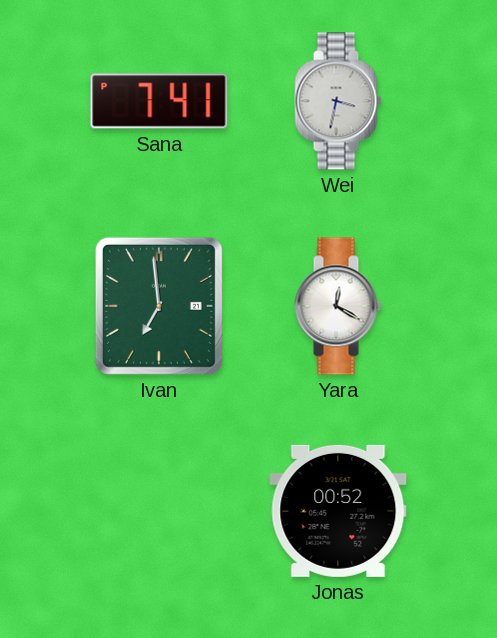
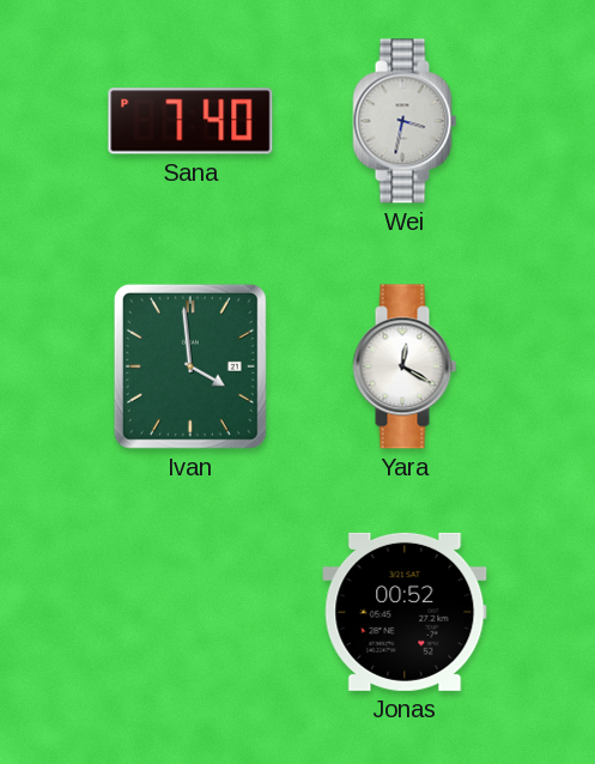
Sana: 7:41 -> 7:40 (190, 121)
Ivan: 6:59 -> 3:59 (190, 366)
